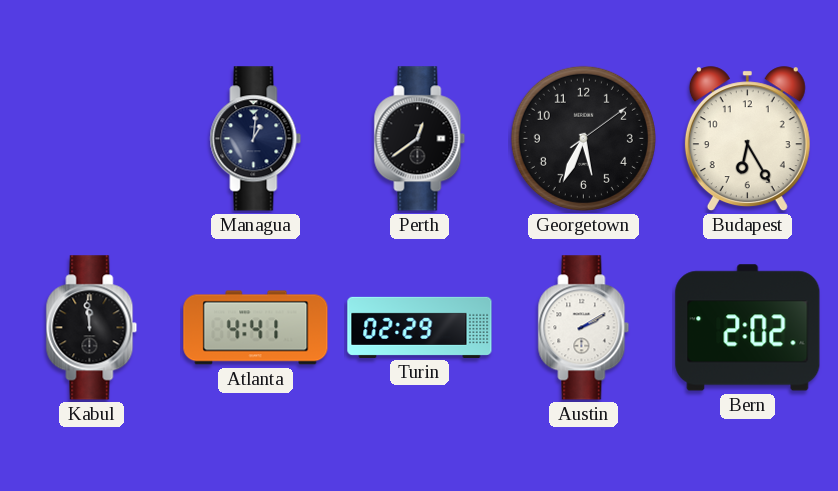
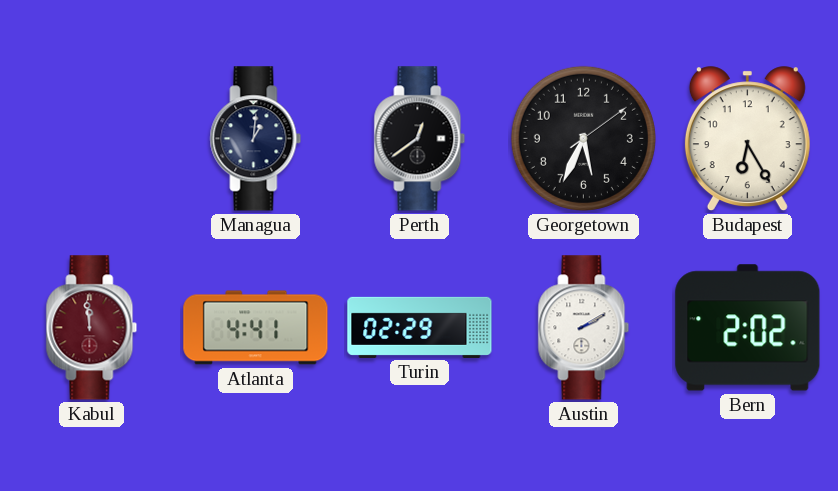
Kabul dial: black -> burgundy (92, 328)
